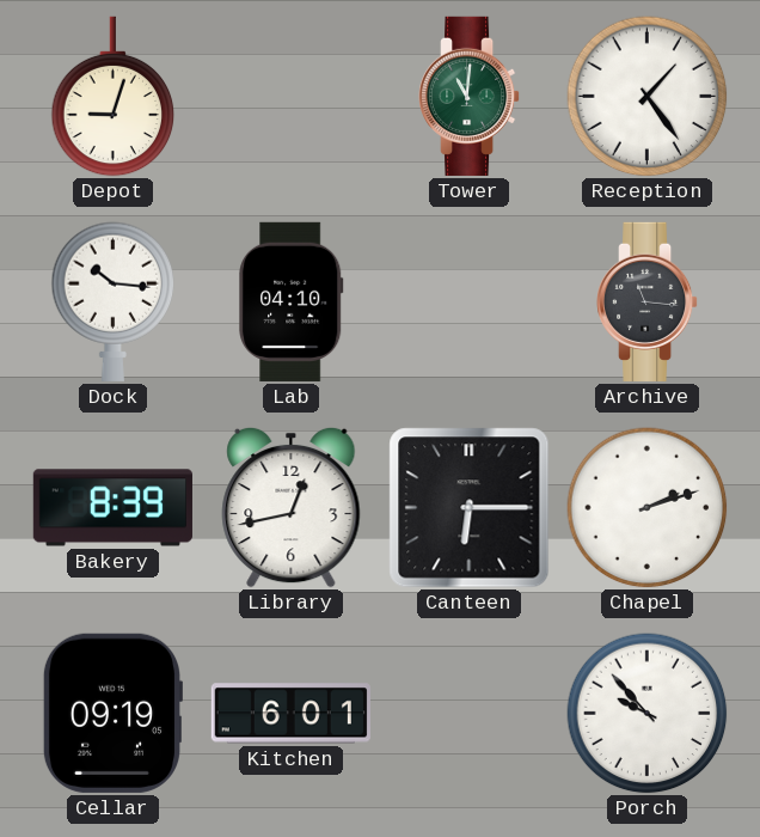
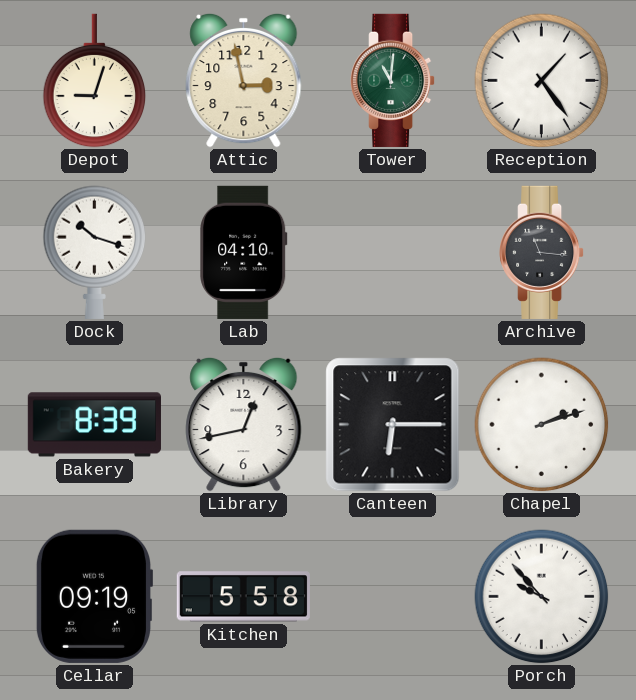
Attic: none -> 2:58 (244, 80)
Dock: 10:16 -> 10:18 (95, 252)
Kitchen: 6:01 -> 5:58 (243, 597)
